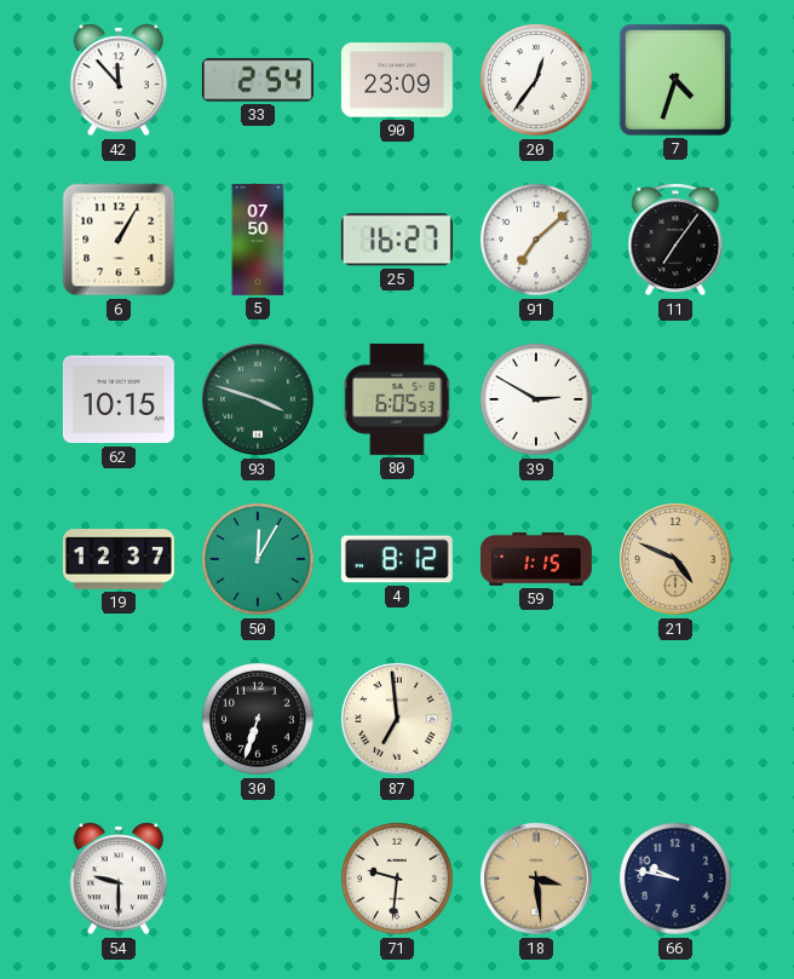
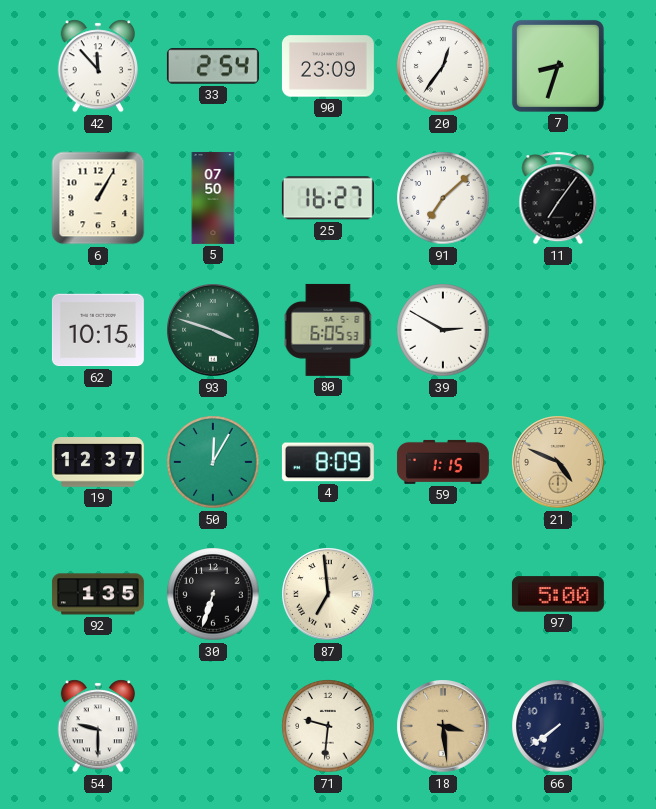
7: 4:33 -> 8:33 (558, 66)
4: 8:12 -> 8:09 (328, 462)
92: none -> 1:35 (98, 594)
97: none -> 5:00 (558, 594)
66: 9:47 -> 7:39 (558, 726)
